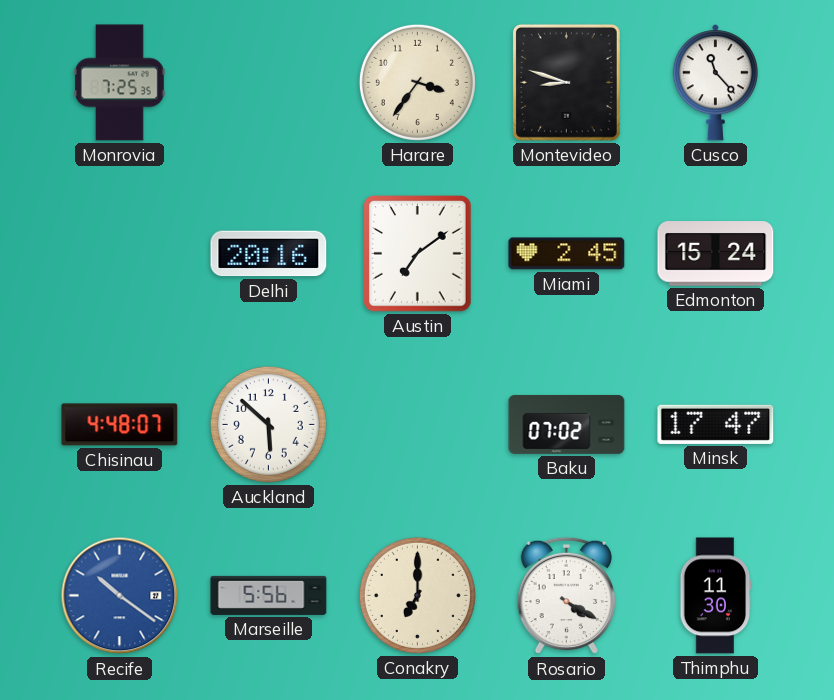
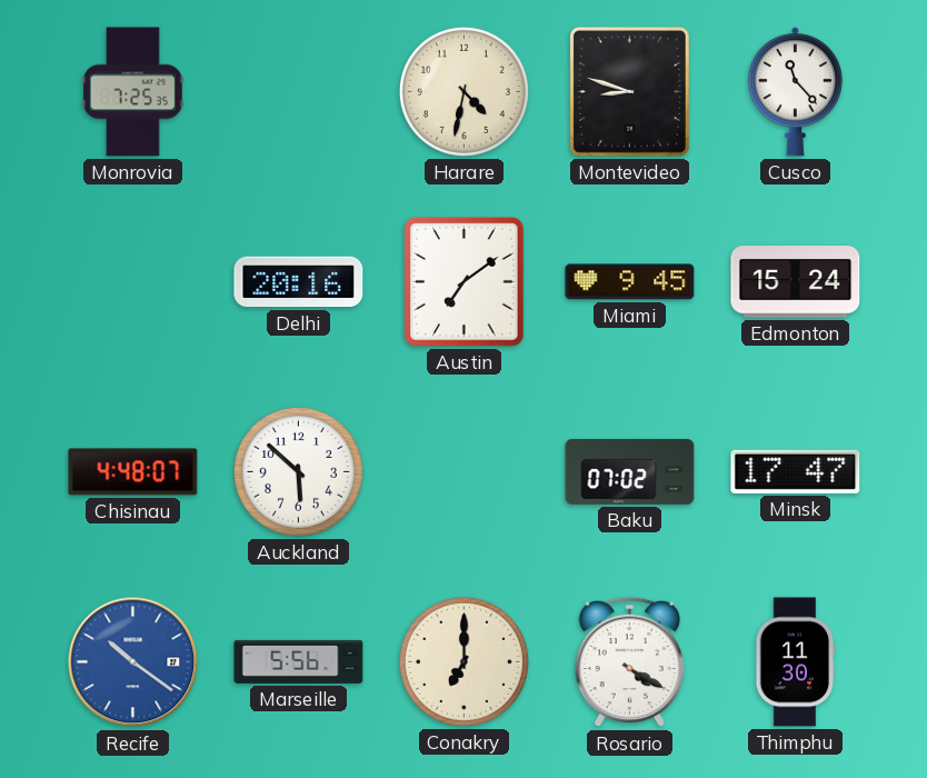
Harare: 3:36 -> 4:32 (463, 91)
Miami: 2:45 -> 9:45 (630, 282)
